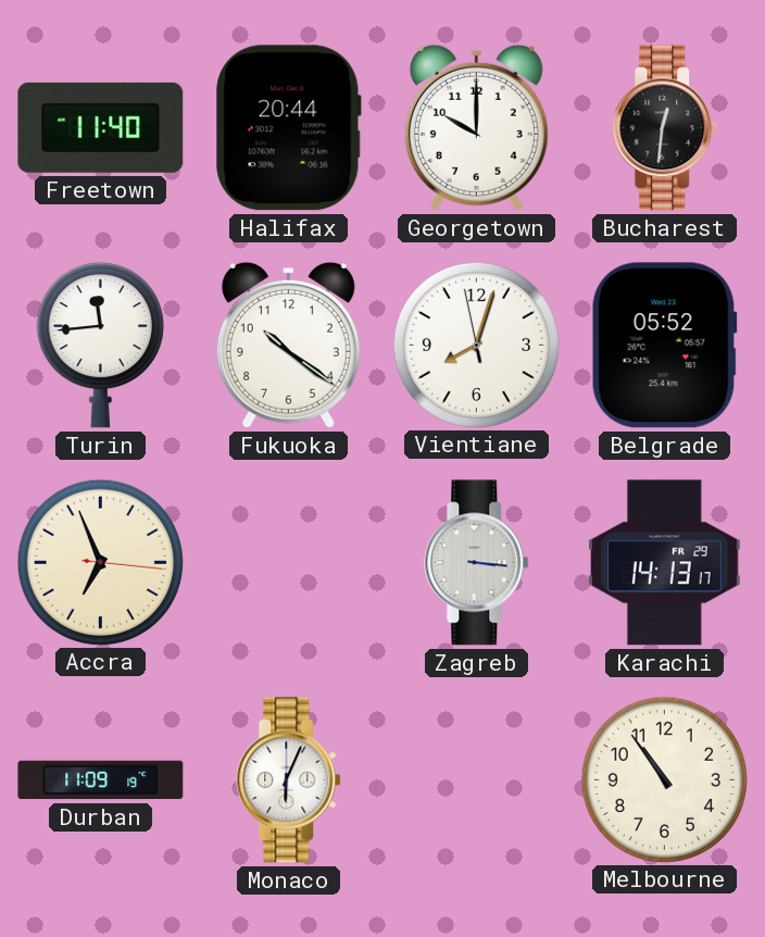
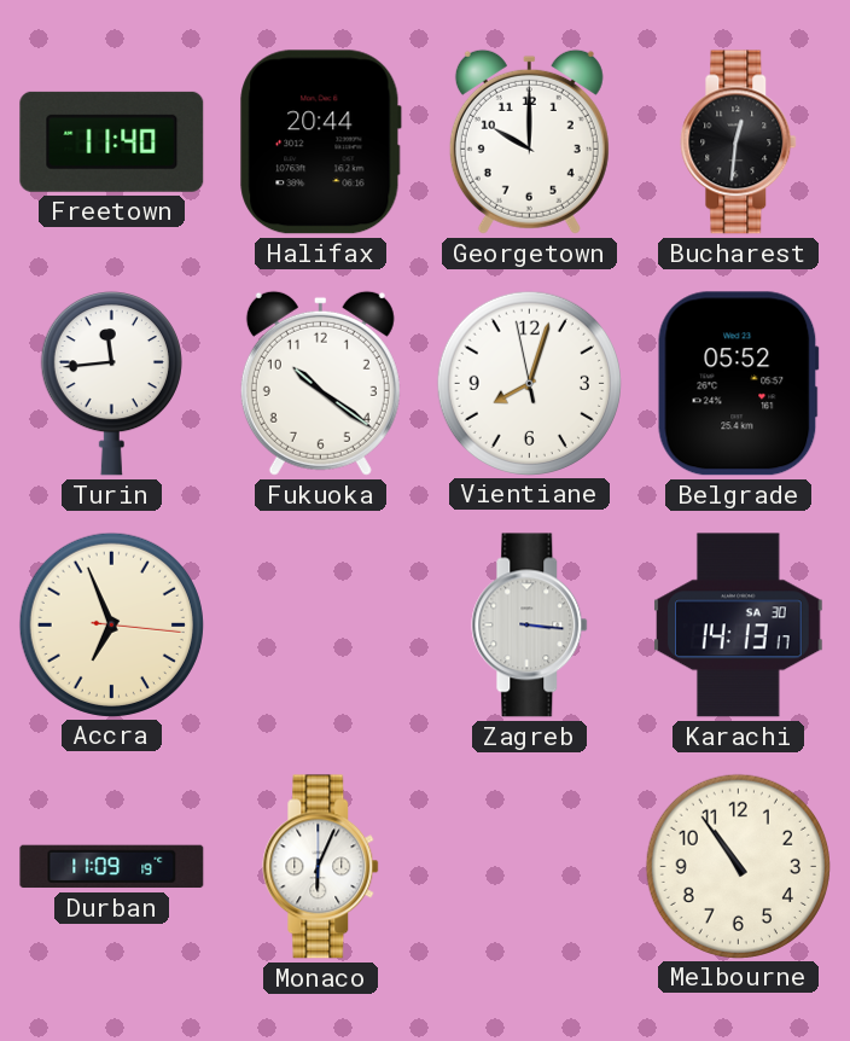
Karachi date: FR 29 -> SA 30 (739, 626)
